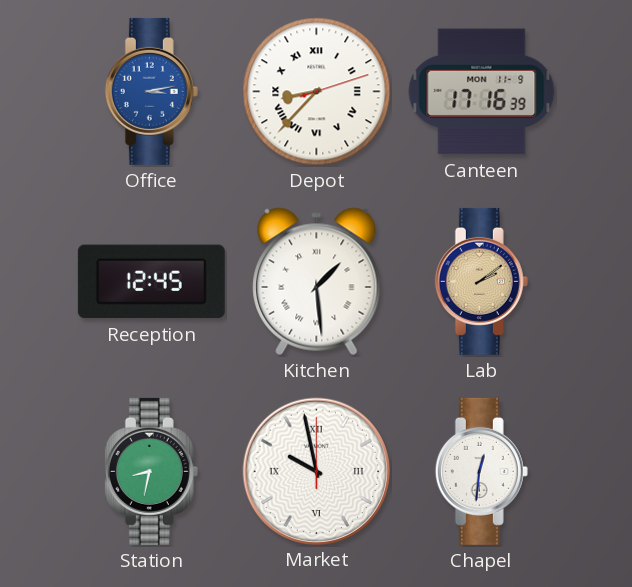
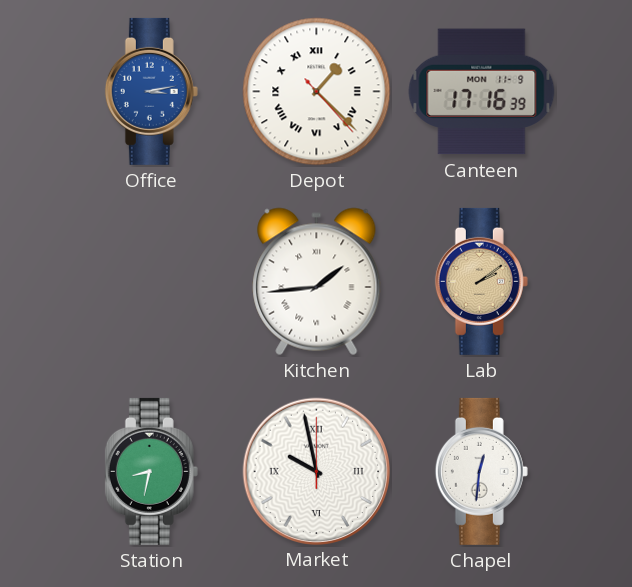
Depot: 8:37 -> 1:22 (317, 92)
Reception: 12:45 -> none (151, 282)
Kitchen: 1:29 -> 1:44 (317, 282)
